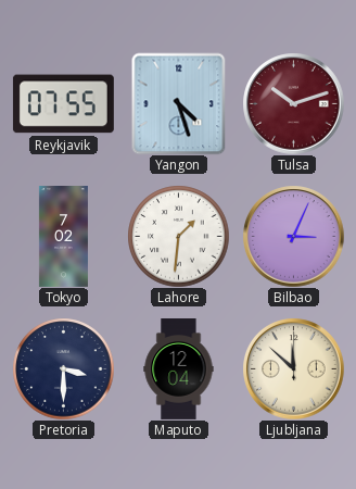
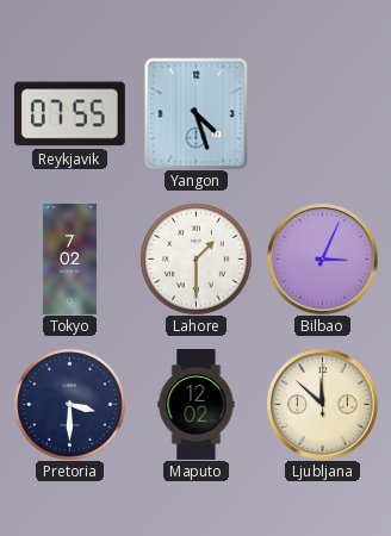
Tulsa: 10:12 -> none (293, 103)
Lahore: 1:31 -> 1:30 (195, 258)
Maputo: 12:04 -> 12:02 (197, 405)
